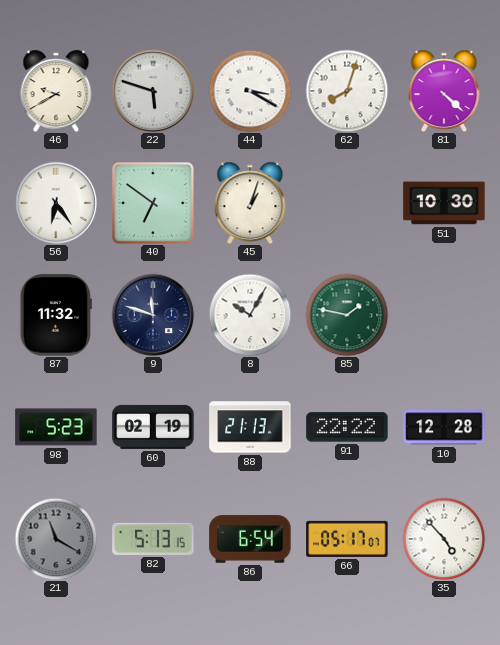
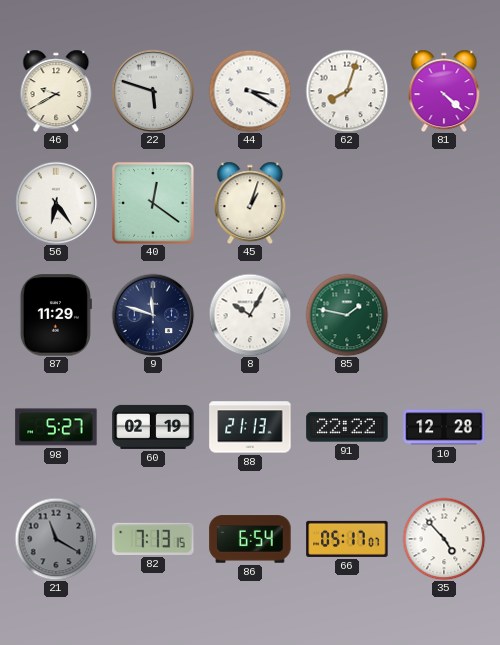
40: 6:51 -> 12:21 (153, 203)
51: 10:30 -> none (444, 203)
87: 11:32 -> 11:29 (56, 315)
98: 5:23 -> 5:27 (56, 427)
82: 5:13 -> 7:13 (153, 539)
